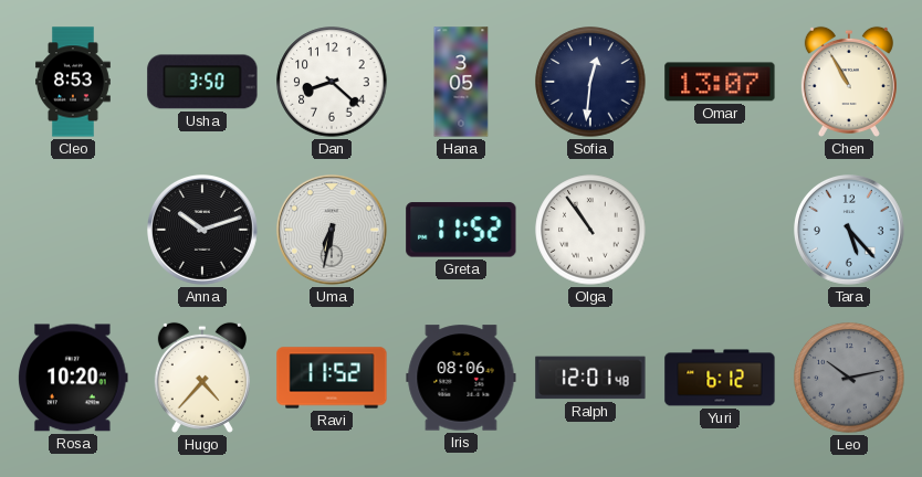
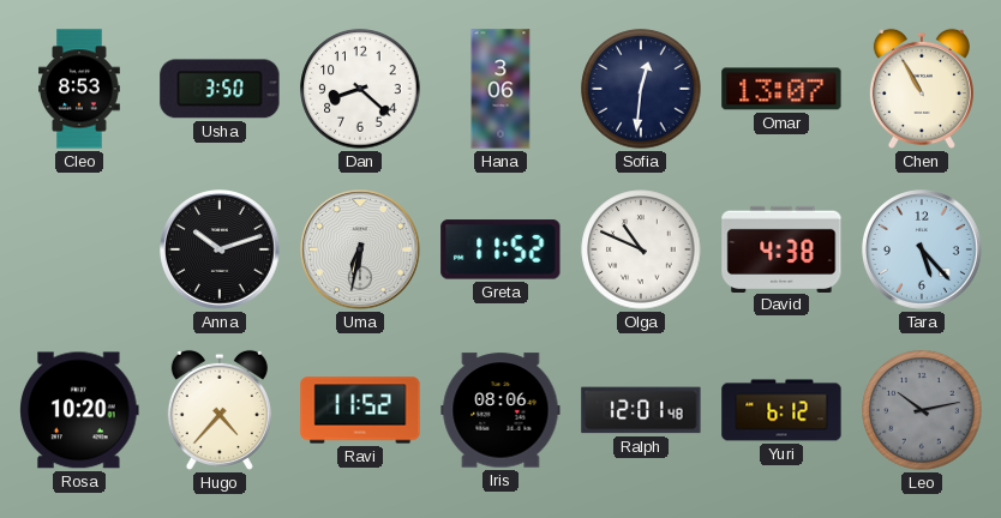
Hana: 3:05 -> 3:06 (501, 89)
Olga: 10:54 -> 10:49 (641, 249)
David: none -> 4:38 (781, 248)
